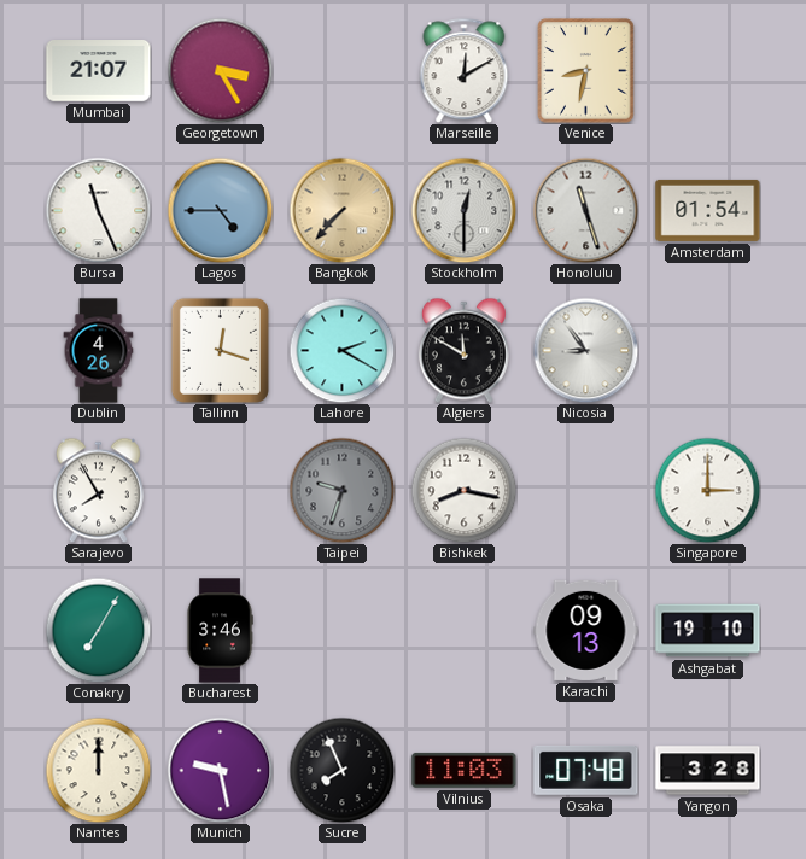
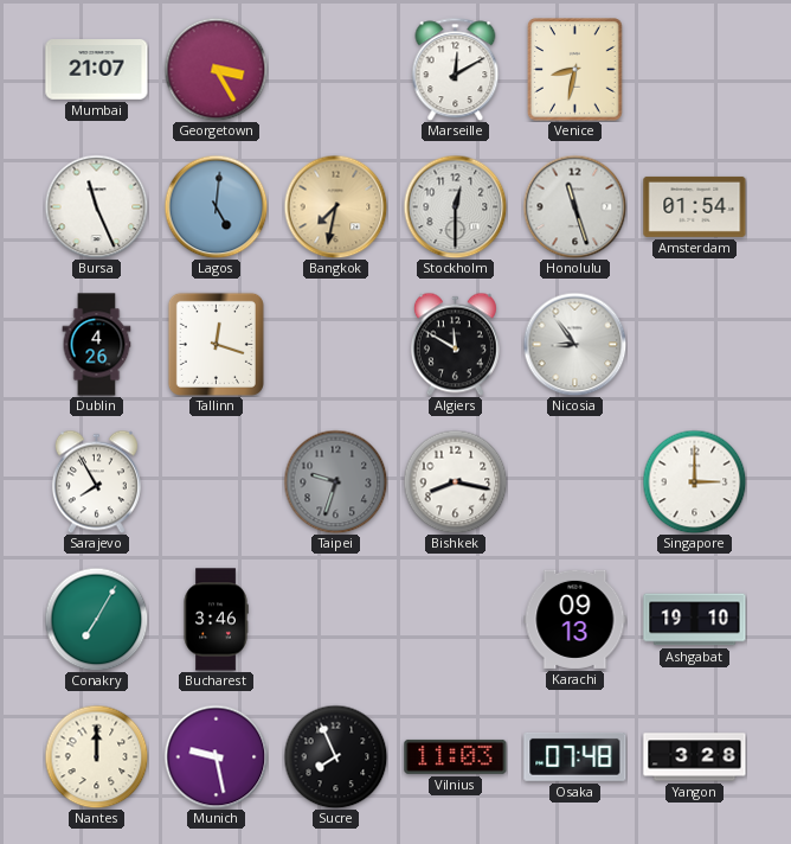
Lagos: 4:45 -> 5:01 (216, 206)
Bangkok: 7:37 -> 7:32 (335, 206)
Lahore: 2:20 -> none (341, 350)
